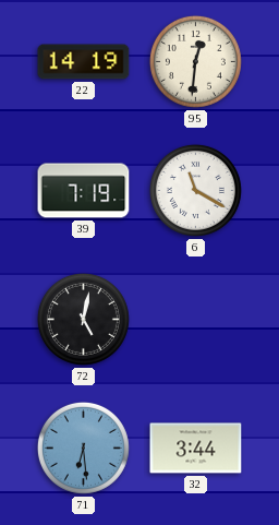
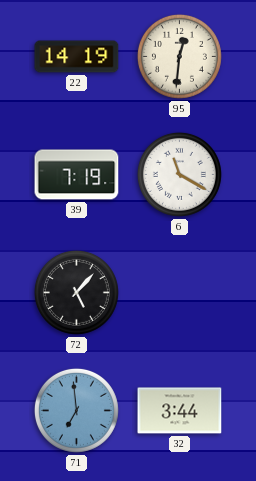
72: 5:02 -> 5:07 (76, 292)
71: 6:29 -> 6:59 (76, 410)
